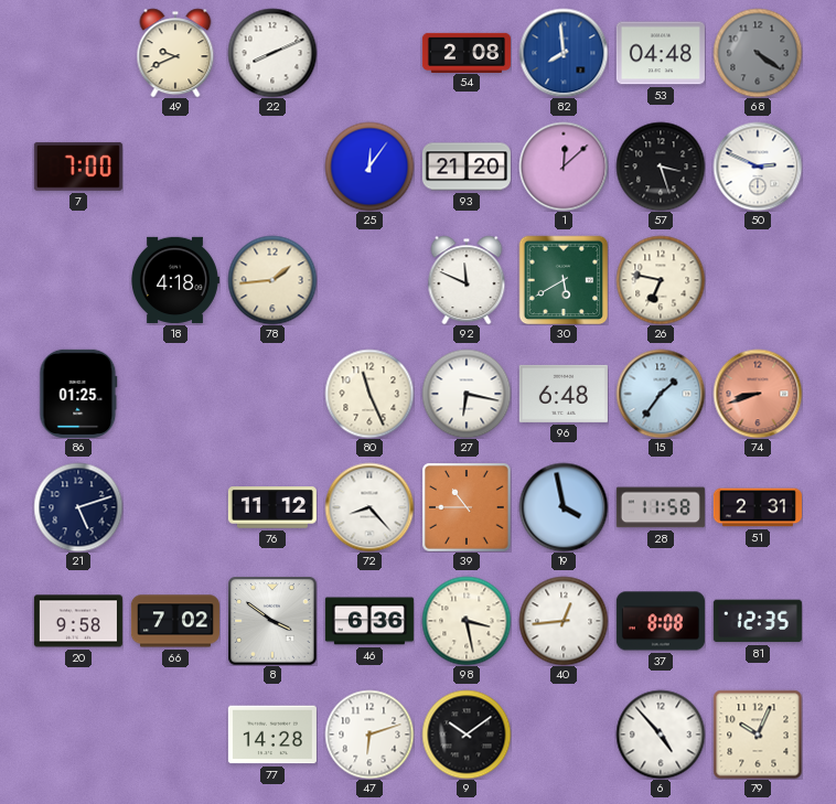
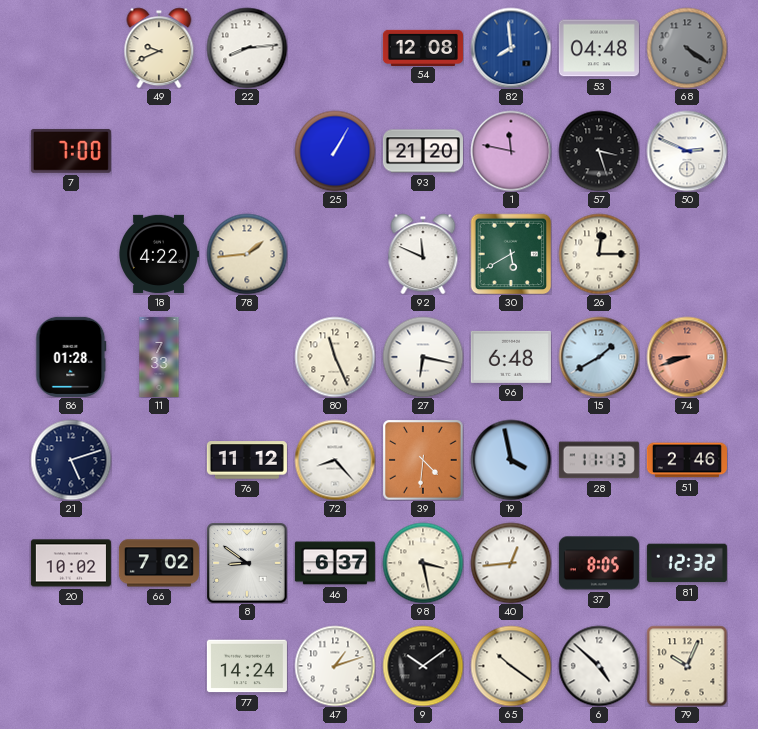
22: 8:11 -> 8:14 (247, 48)
54: 2:08 -> 12:08 (423, 47)
25: 12:06 -> 1:05 (335, 151)
1: 12:08 -> 11:47 (511, 151)
18: 4:18 -> 4:22 (159, 254)
26: 6:47 -> 12:15 (599, 254)
86: 01:25 -> 01:28 (71, 357)
11: none -> 7:33 (159, 357)
15: 1:36 -> 1:40 (599, 357)
39: 10:45 -> 4:31 (423, 460)
28: 11:58 -> 11:13 (599, 460)
51: 2:31 -> 2:46 (687, 460)
20: 9:58 -> 10:02 (71, 563)
8: 3:51 -> 8:51 (247, 563)
46: 6:36 -> 6:37 (335, 563)
37: 8:08 -> 8:05 (599, 563)
81: 12:35 -> 12:32 (687, 563)
77: 14:28 -> 14:24 (247, 666)
47: 6:12 -> 1:12 (335, 666)
65: none -> 10:21 (511, 666)
6: 4:53 -> 4:52 (599, 666)
